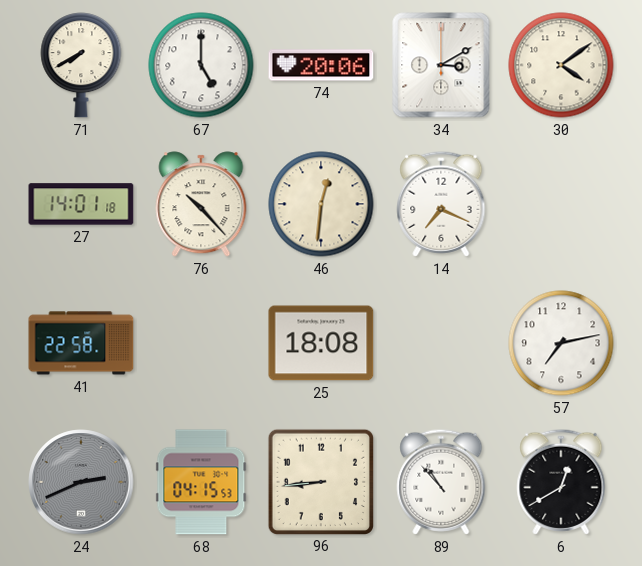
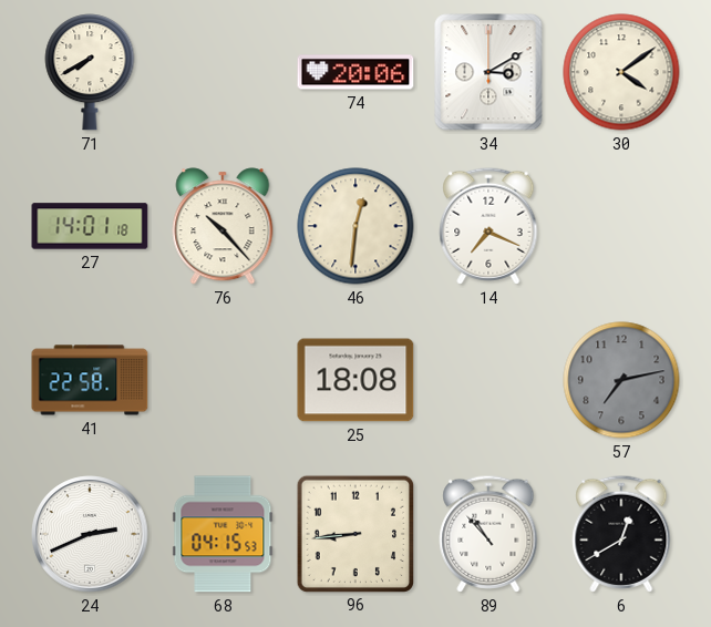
67: 5:00 -> none (201, 65)
57 dial: white -> grey (621, 380)
24 dial: grey -> white (90, 534)
